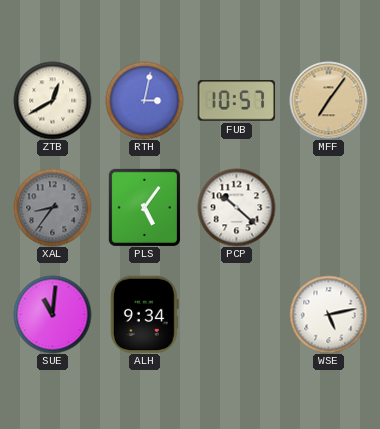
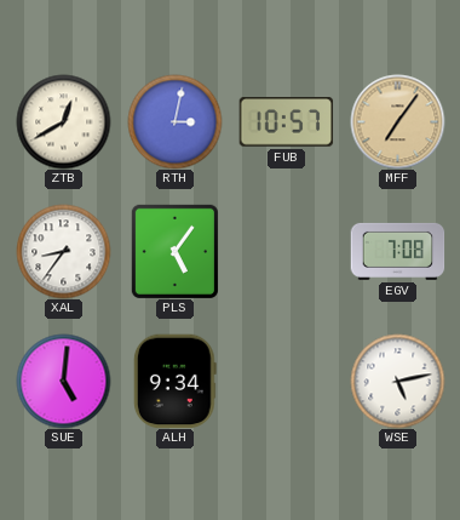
XAL dial: grey -> white (63, 251)
PCP: 10:22 -> none (236, 207)
EGV: none -> 7:08 (397, 251)
SUE: 11:01 -> 5:01 (63, 381)
